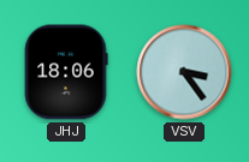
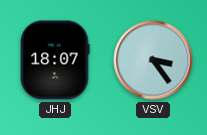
JHJ: 18:06 -> 18:07 (55, 60)
